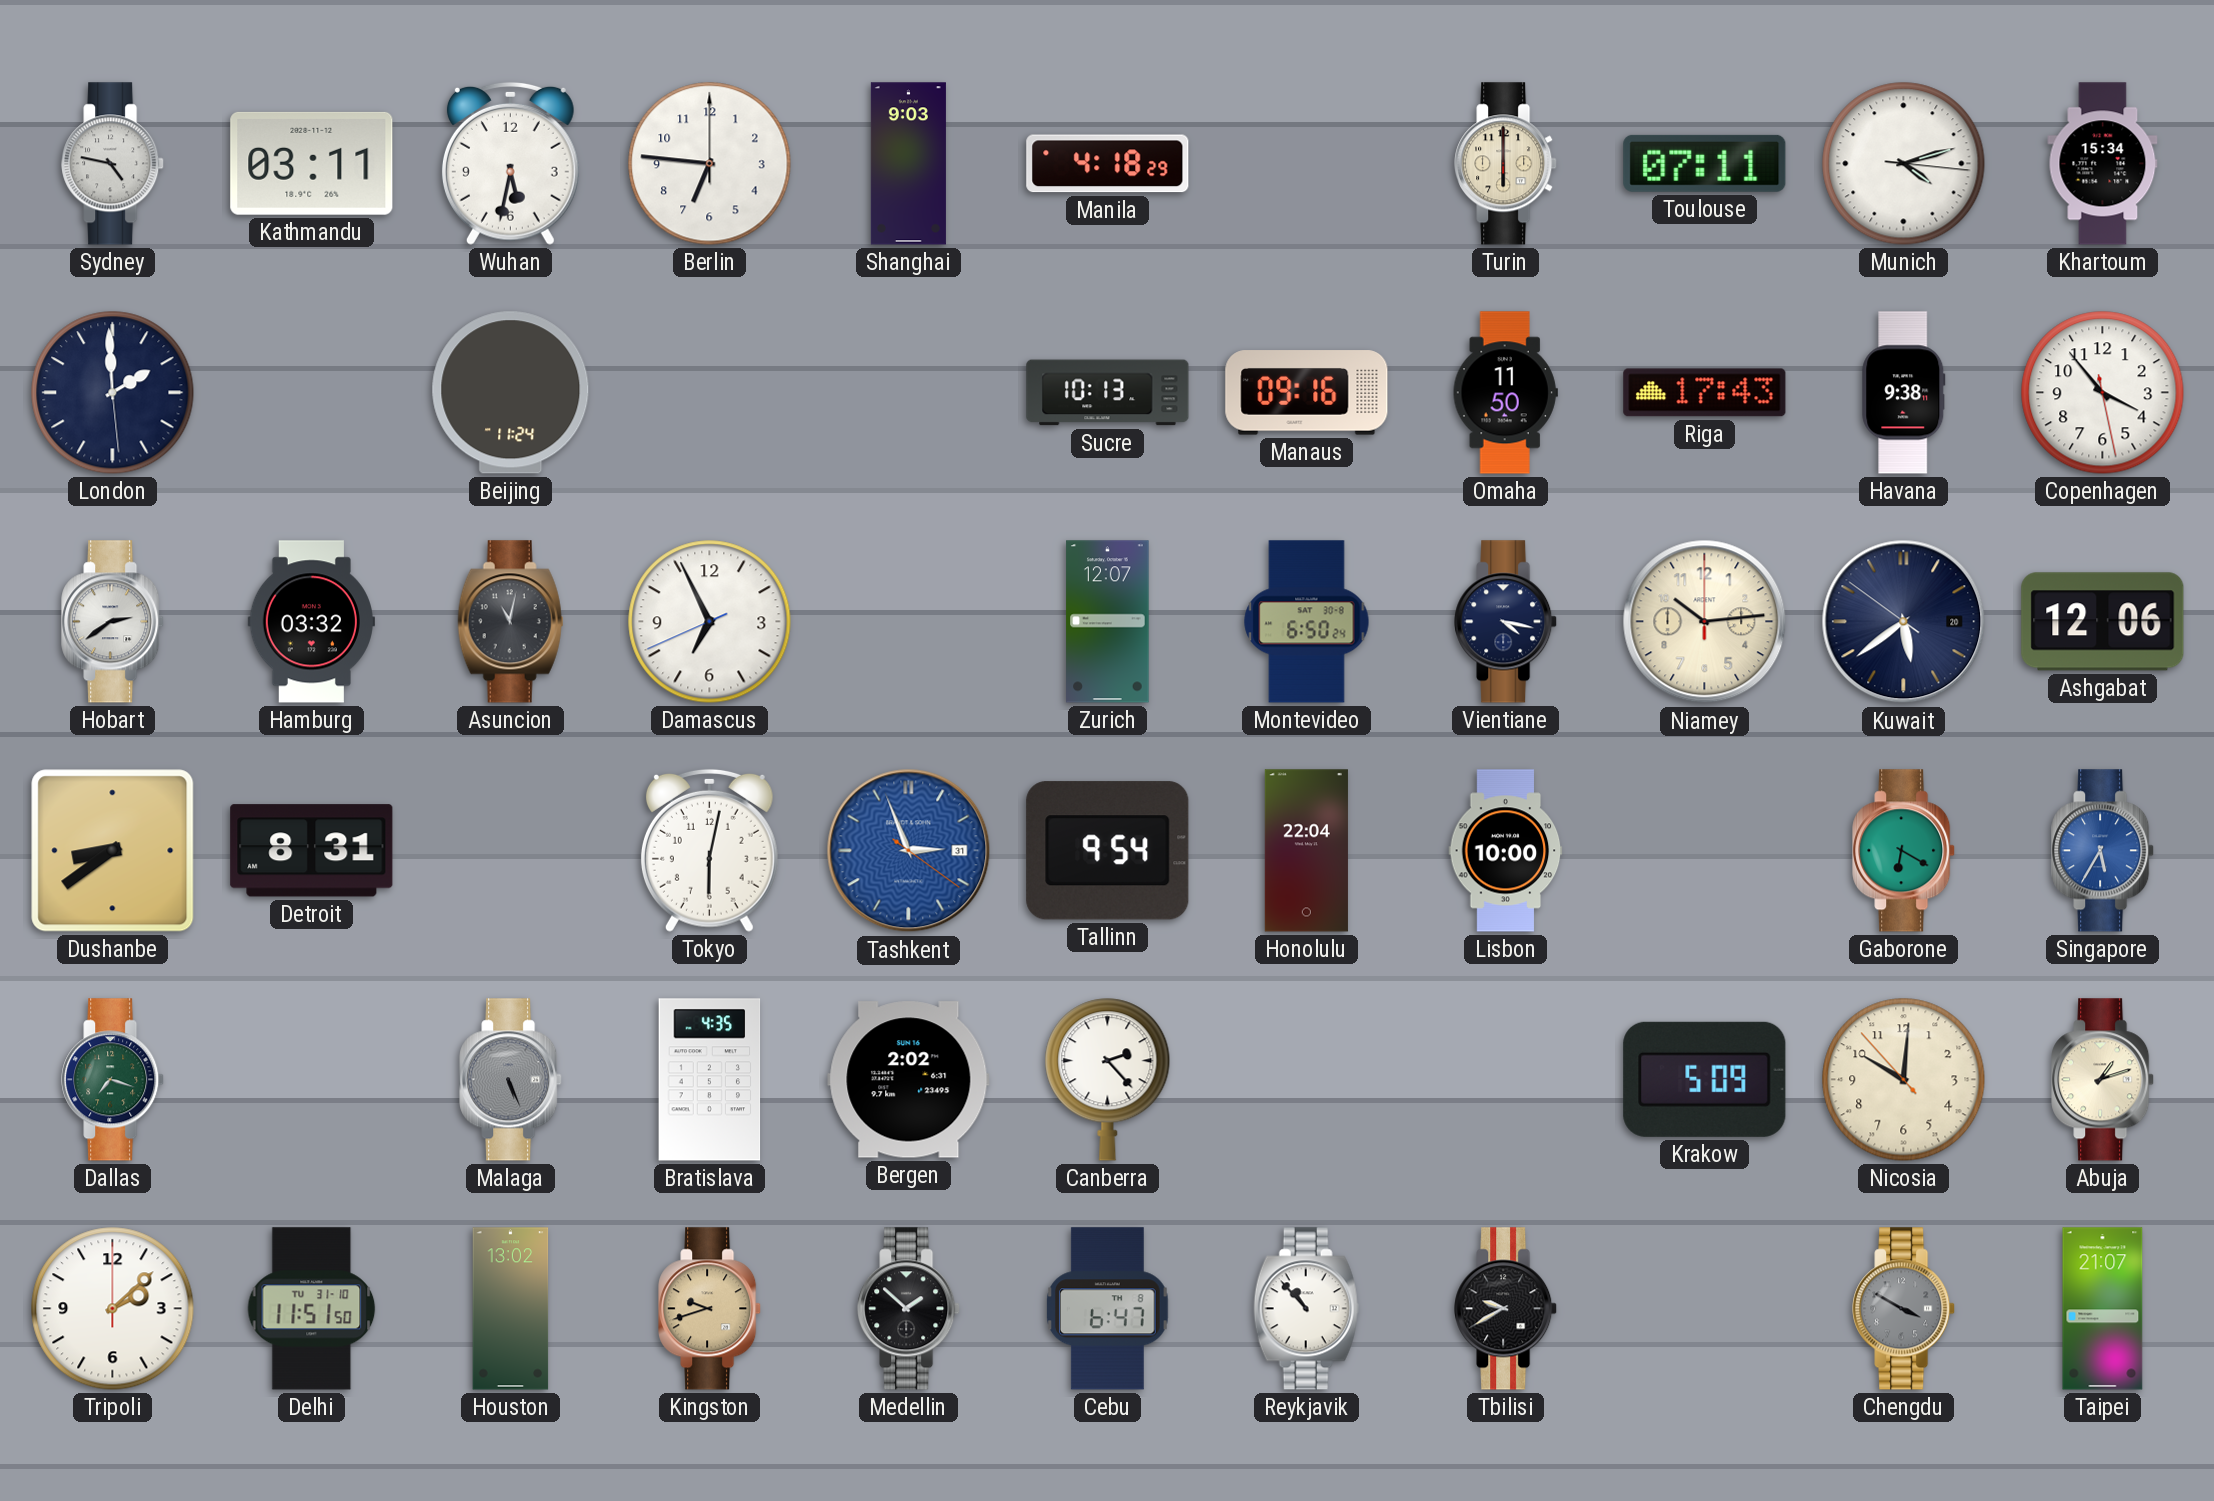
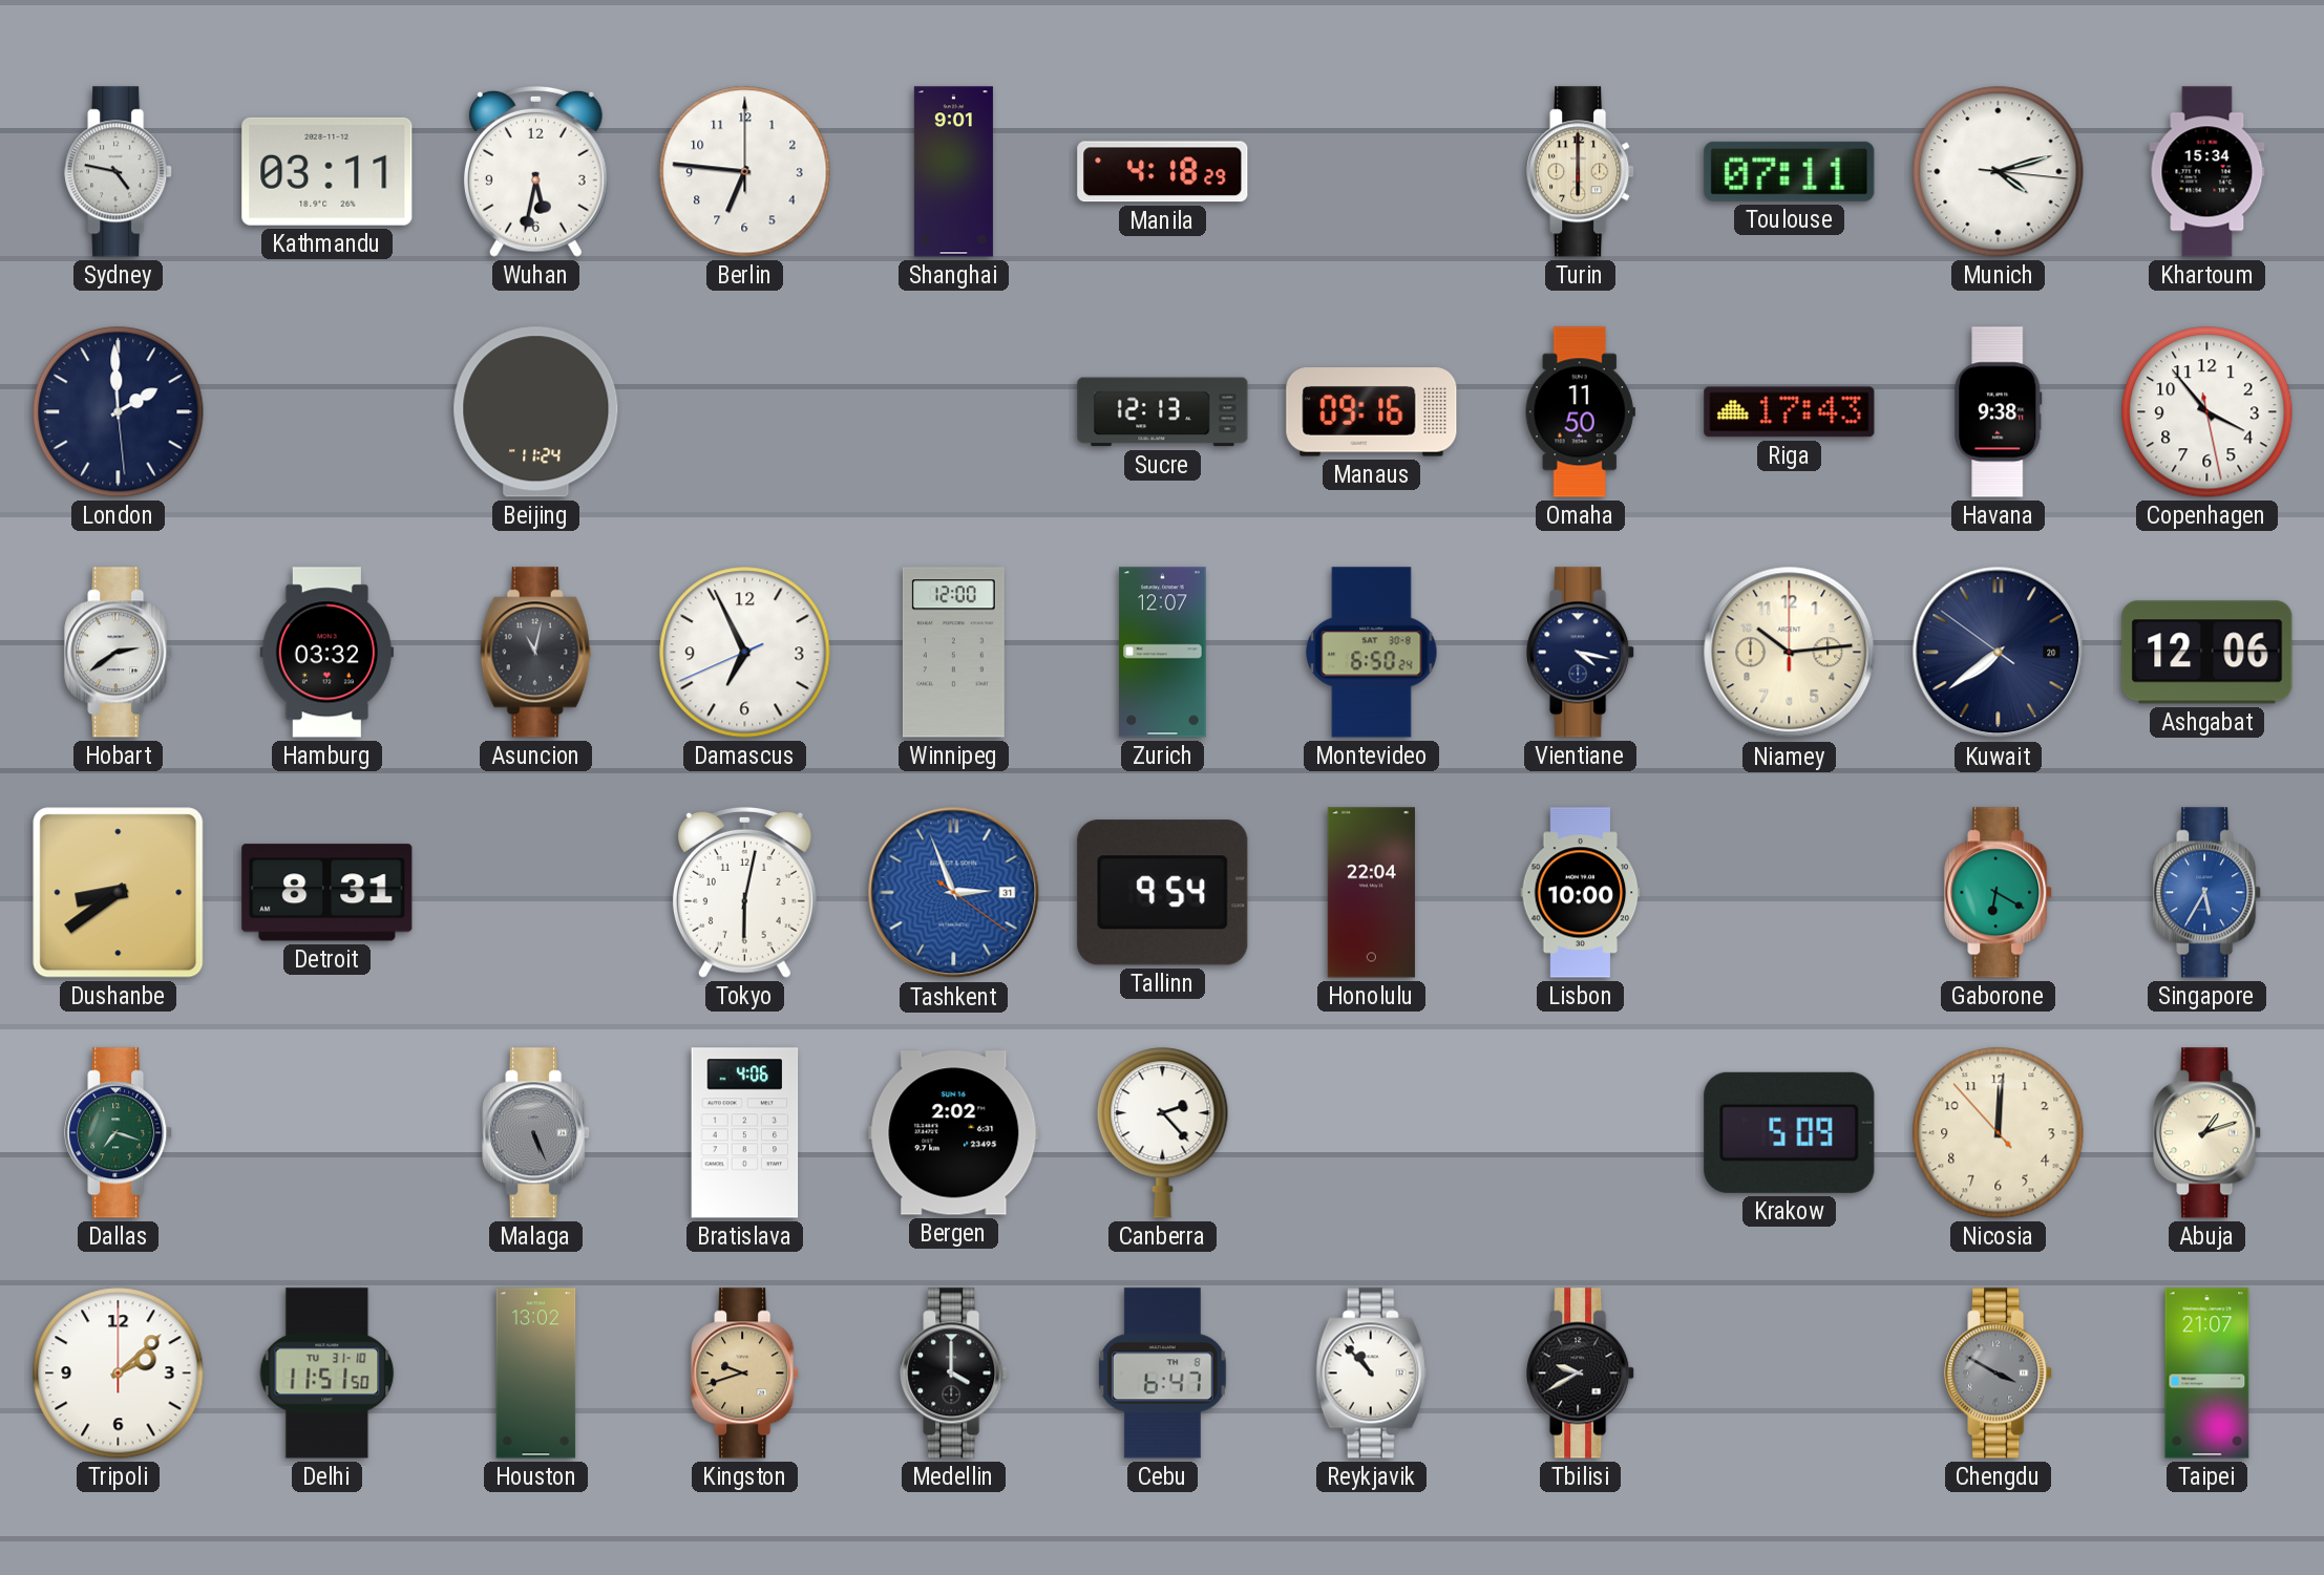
Shanghai: 9:03 -> 9:01 (953, 172)
Sucre: 10:13 -> 12:13 (1163, 412)
Winnipeg: none -> 12:00 (953, 653)
Kuwait: 5:38 -> 7:38 (1999, 653)
Bratislava: 4:35 -> 4:06 (745, 1133)
Nicosia: 10:00 -> 12:00 (1999, 1133)
Medellin: 1:52 -> 4:00 (954, 1374)
